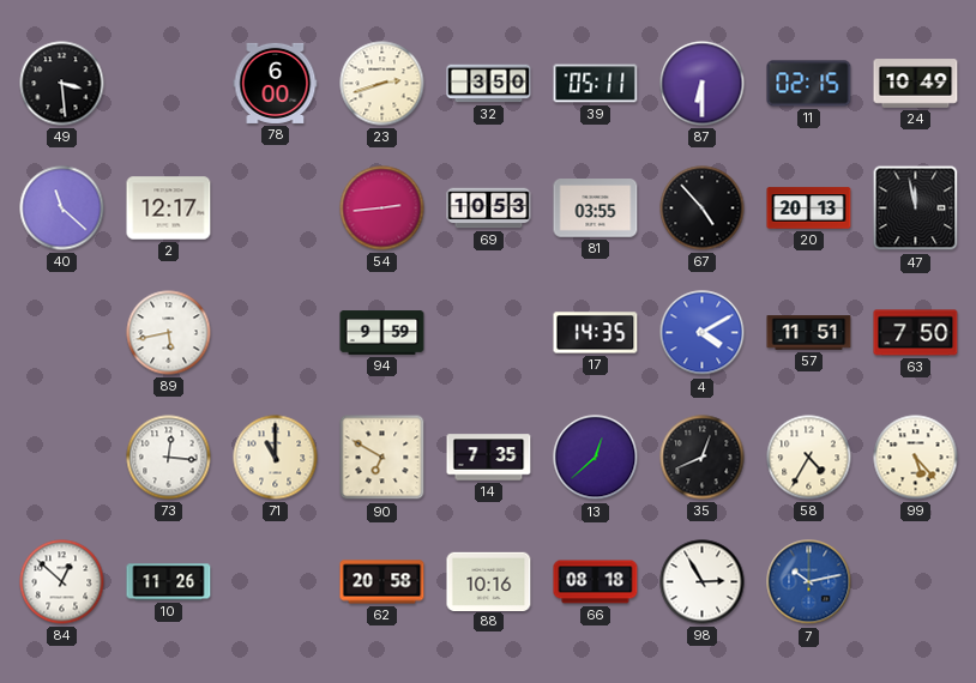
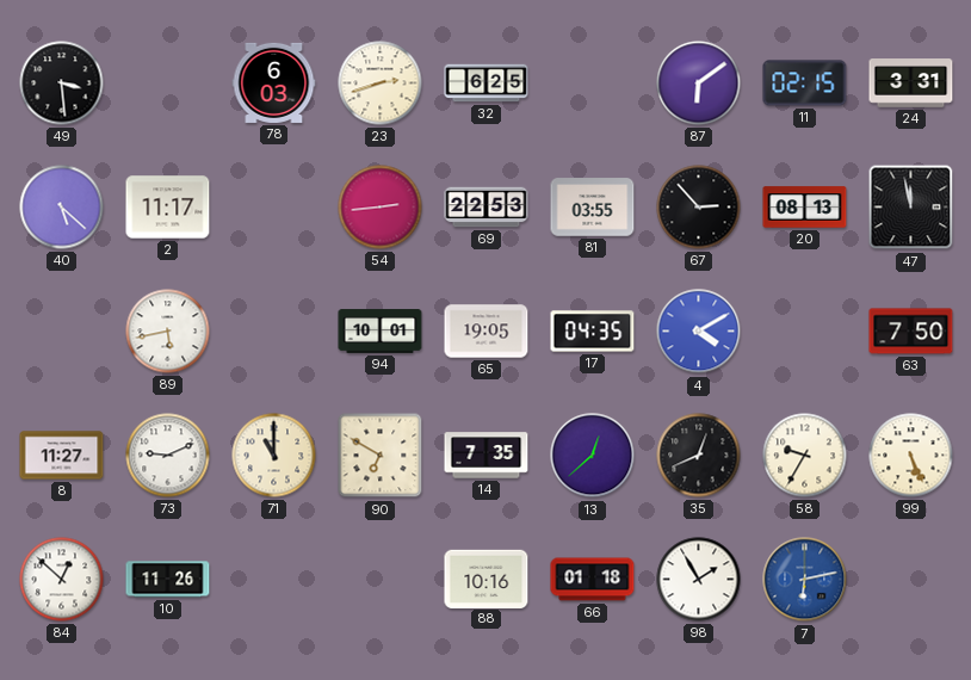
78: 6:00 -> 6:03 (274, 82)
32: 3:50 -> 6:25 (487, 84)
39: 05:11 -> none (596, 84)
87: 6:30 -> 6:09 (699, 84)
24: 10:49 -> 3:31 (911, 84)
40: 11:22 -> 5:22 (62, 208)
2: 12:17 -> 11:17 (168, 208)
69: 10:53 -> 22:53 (487, 208)
67: 4:53 -> 2:53 (699, 208)
20: 20:13 -> 08:13 (805, 208)
94: 9:59 -> 10:01 (381, 332)
65: none -> 19:05 (487, 332)
17: 14:35 -> 04:35 (593, 332)
57: 11:51 -> none (809, 333)
8: none -> 11:27 (62, 456)
73: 12:16 -> 9:11 (168, 456)
58: 4:35 -> 9:35 (805, 456)
99: 5:23 -> 5:26 (911, 456)
62: 20:58 -> none (382, 582)
66: 08:18 -> 01:18 (593, 580)
98: 2:55 -> 1:55 (699, 580)
7: 10:13 -> 6:13 (805, 580)
